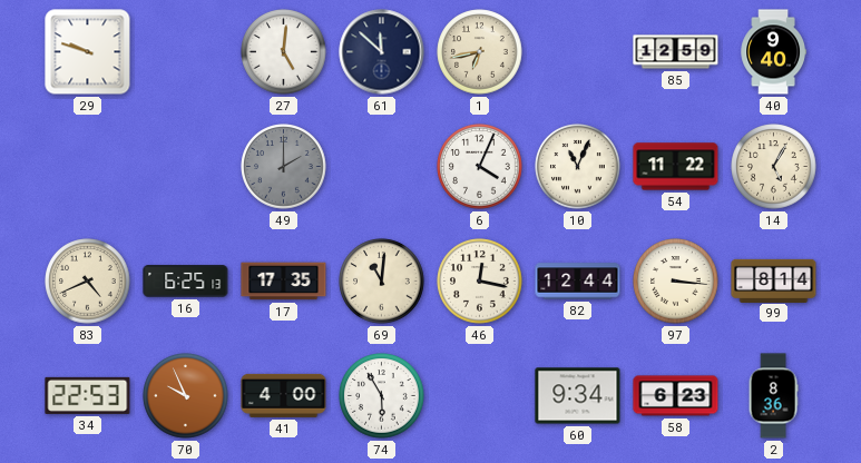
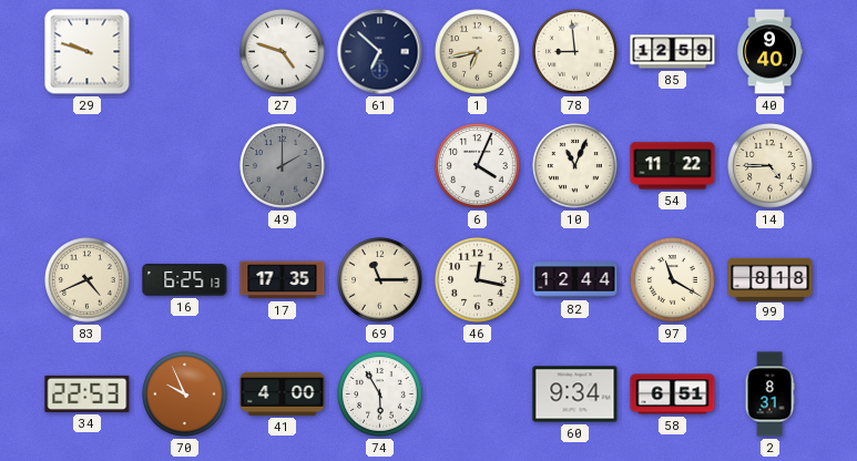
27: 5:01 -> 4:48 (283, 52)
61: 11:52 -> 6:52 (380, 52)
78: none -> 8:59 (575, 52)
14: 5:05 -> 4:45 (771, 166)
69: 11:01 -> 11:15 (380, 280)
97: 3:16 -> 11:20 (673, 280)
99: 8:14 -> 8:18 (771, 279)
58: 6:23 -> 6:51 (673, 395)
2: 8:36 -> 8:31 (769, 395)
